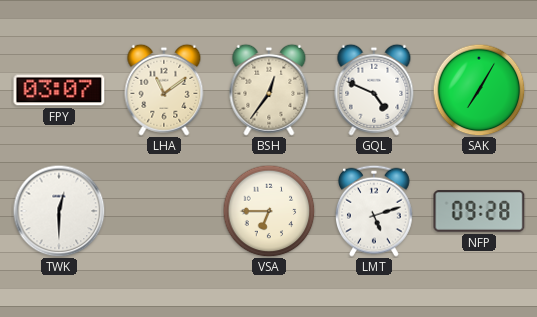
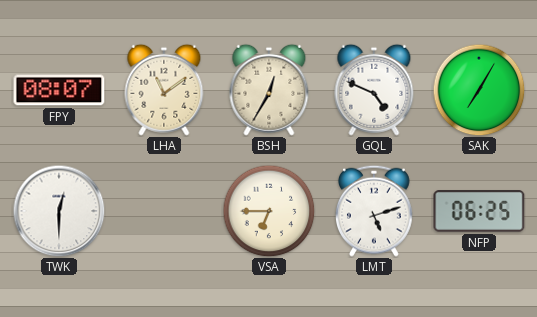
FPY: 03:07 -> 08:07 (59, 90)
BSH: 12:36 -> 12:35 (269, 90)
NFP: 09:28 -> 06:25 (479, 212)
